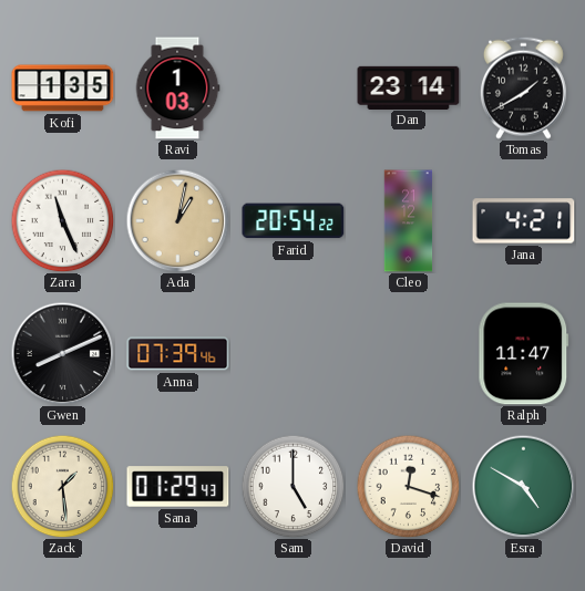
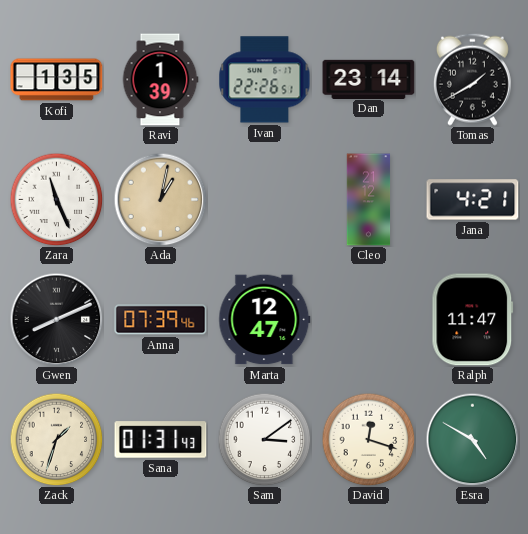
Ravi: 1:03 -> 1:39 (160, 80)
Ivan: none -> 22:26 (265, 80)
Farid: 20:54 -> none (294, 221)
Marta: none -> 12:47 (265, 320)
Zack: 1:29 -> 1:33 (56, 439)
Sana: 01:29 -> 01:31 (161, 440)
Sam: 5:00 -> 3:09 (264, 439)
